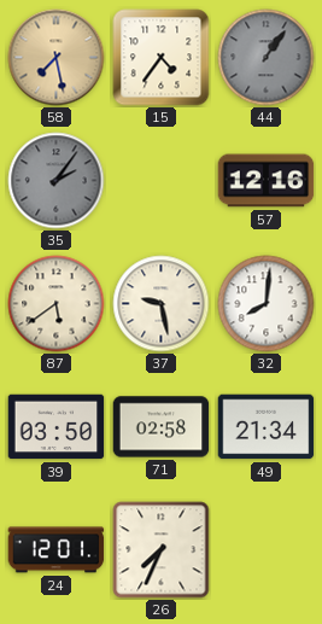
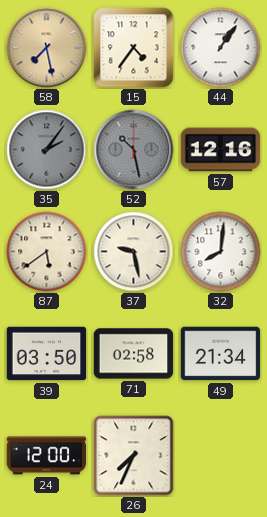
44 dial: grey -> white (221, 48)
52: none -> 10:28 (134, 150)
24: 12:01 -> 12:00 (47, 456)
